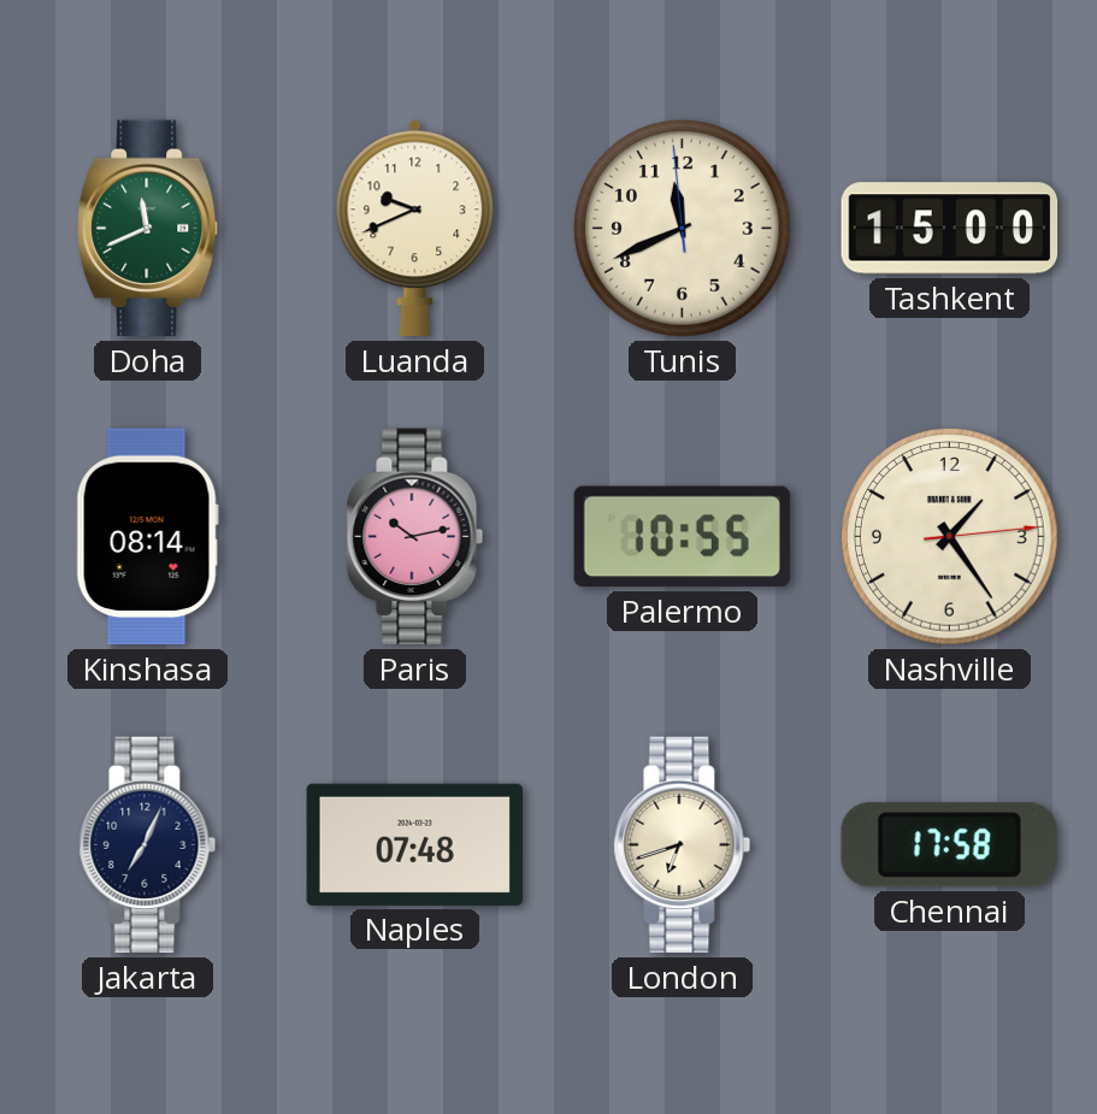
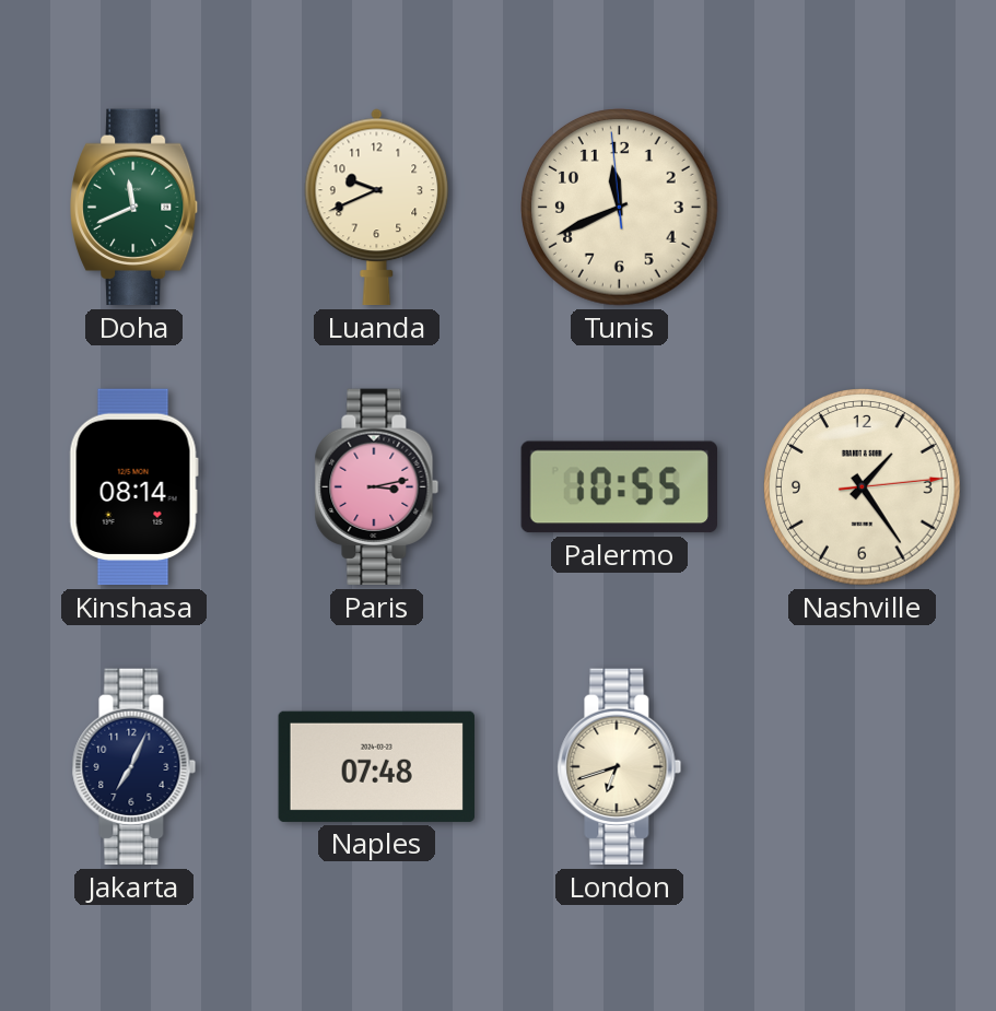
Tashkent: 15:00 -> none (950, 229)
Paris: 10:13 -> 3:13 (377, 487)
Chennai: 17:58 -> none (949, 845)
